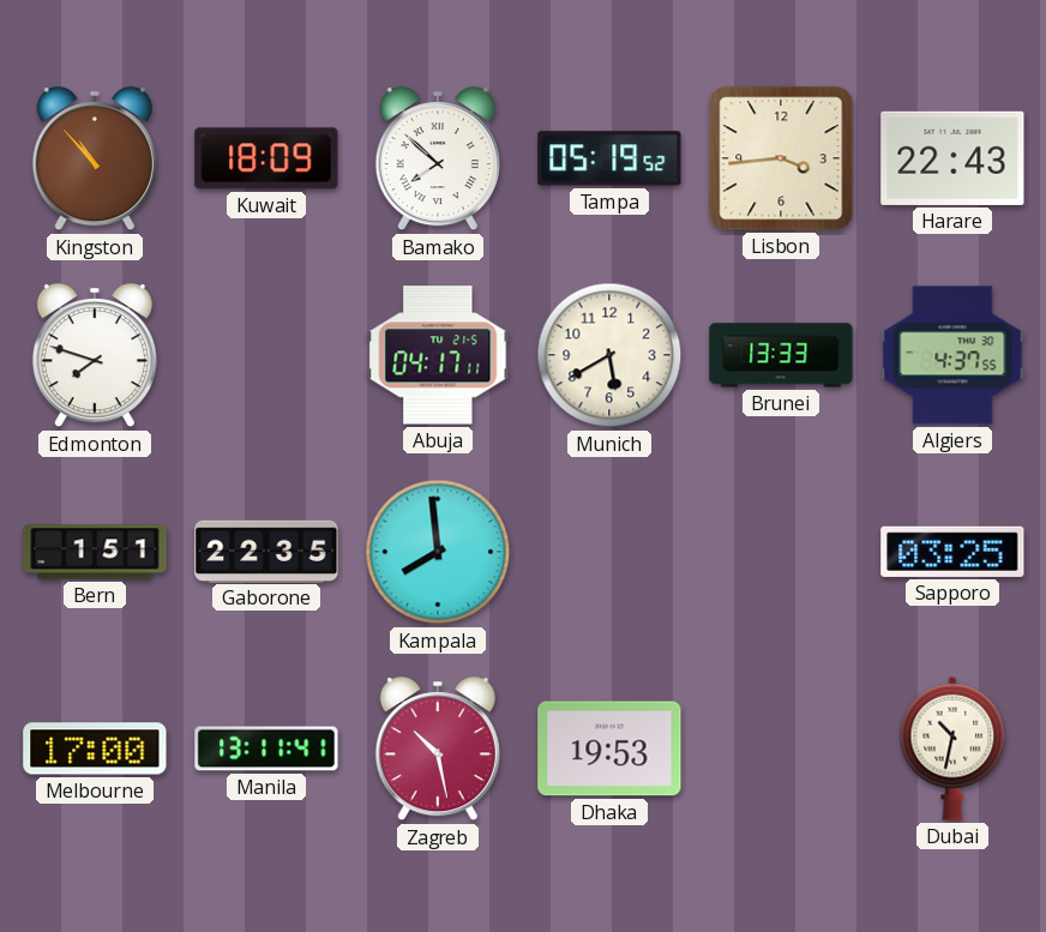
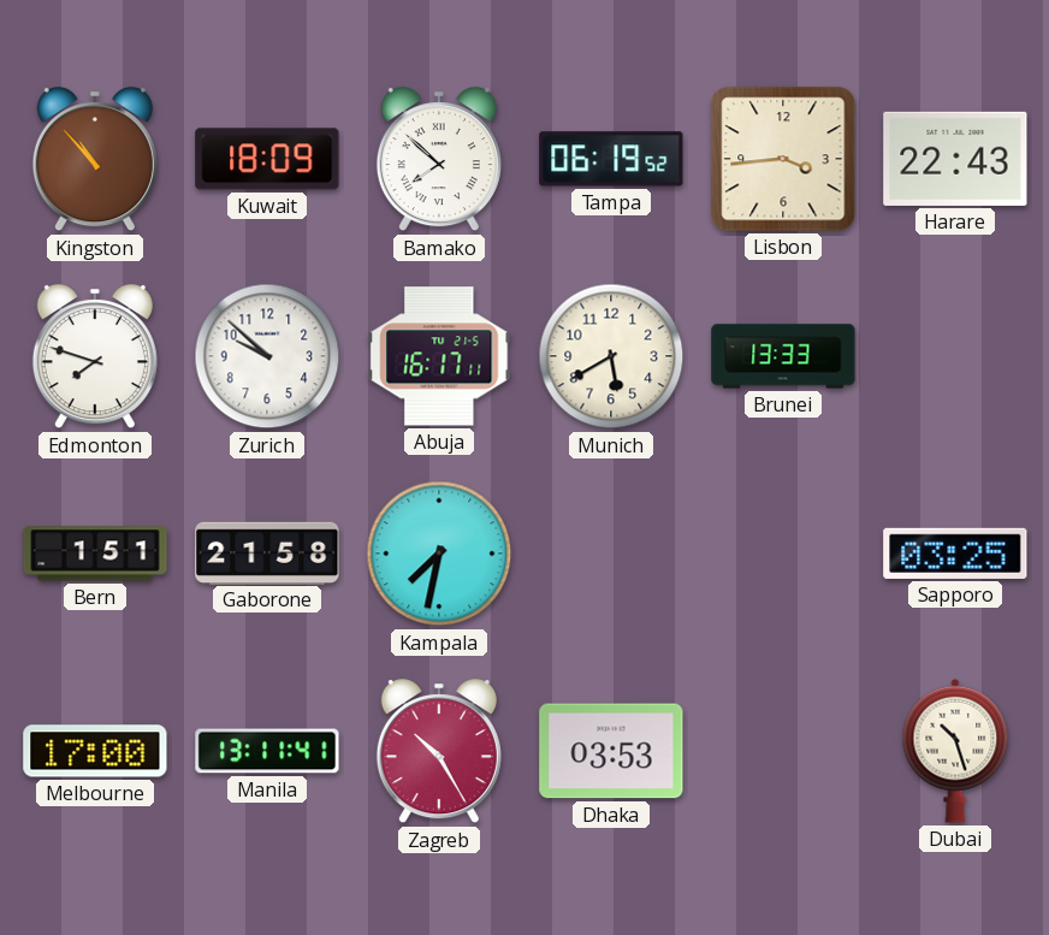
Tampa: 05:19 -> 06:19 (611, 159)
Zurich: none -> 9:52 (267, 356)
Abuja: 04:17 -> 16:17 (439, 356)
Algiers: 4:37 -> none (952, 355)
Gaborone: 22:35 -> 21:58 (267, 552)
Kampala: 7:59 -> 7:32 (439, 554)
Zagreb: 10:28 -> 10:25 (439, 752)
Dhaka: 19:53 -> 03:53 (611, 751)
Dubai: 10:32 -> 10:27 (955, 751)
